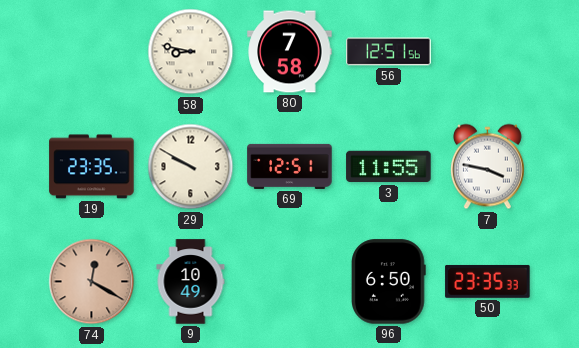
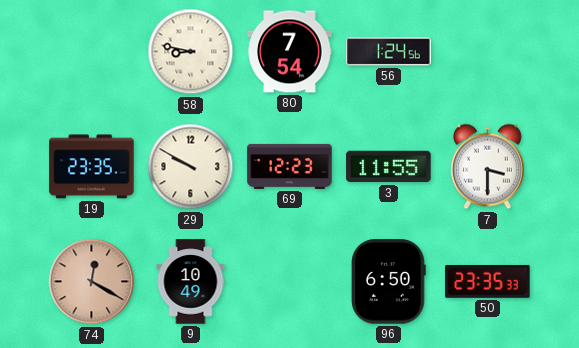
80: 7:58 -> 7:54 (290, 52)
56: 12:51 -> 1:24 (389, 52)
69: 12:51 -> 12:23 (290, 166)
7: 3:47 -> 3:30 (487, 167)
